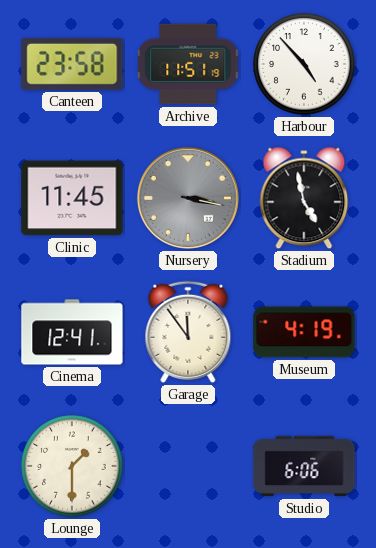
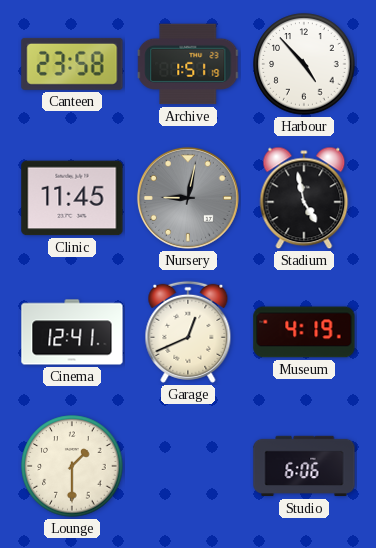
Archive: 11:51 -> 1:51 (189, 64)
Nursery: 3:17 -> 9:02 (188, 198)
Garage: 11:54 -> 12:41 (188, 332)
